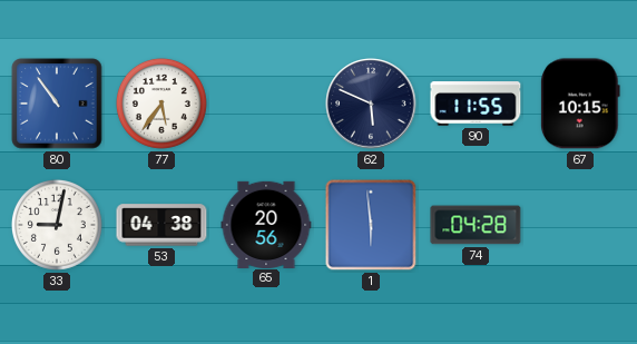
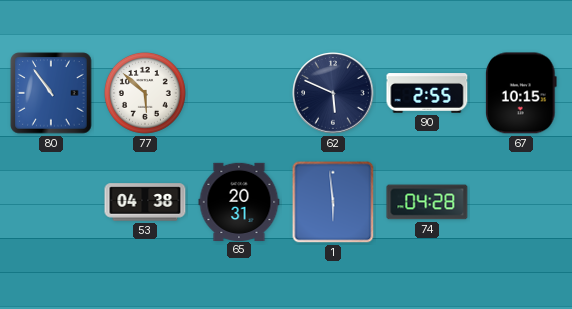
77: 5:36 -> 5:52 (145, 93)
90: 11:55 -> 2:55 (427, 93)
33: 9:02 -> none (57, 225)
65: 20:56 -> 20:31 (239, 201)
